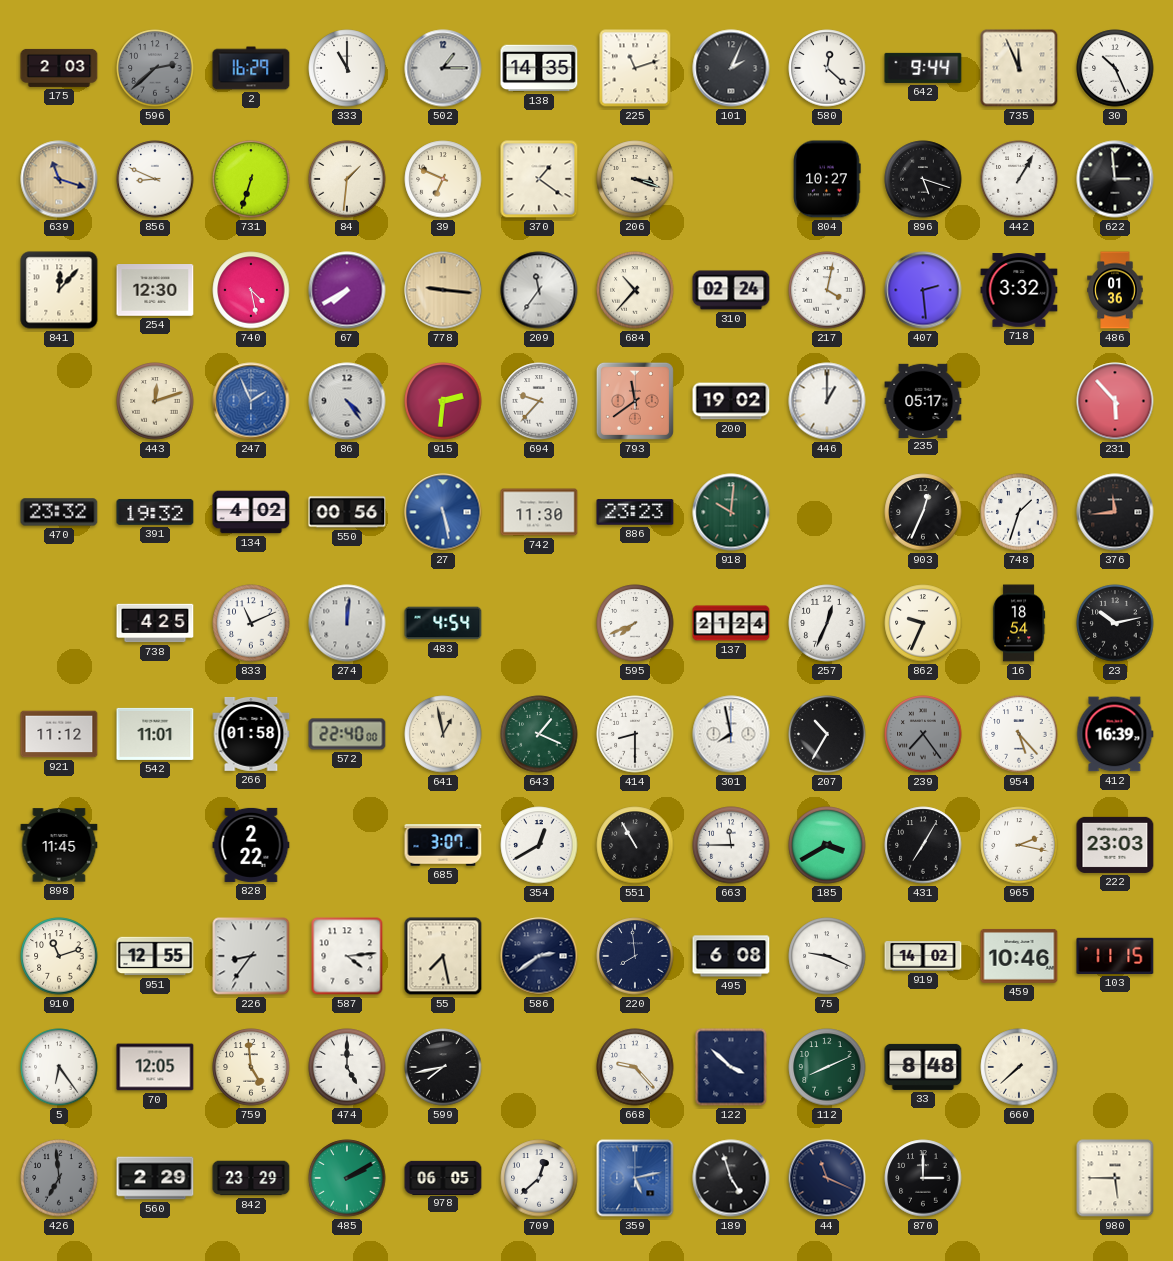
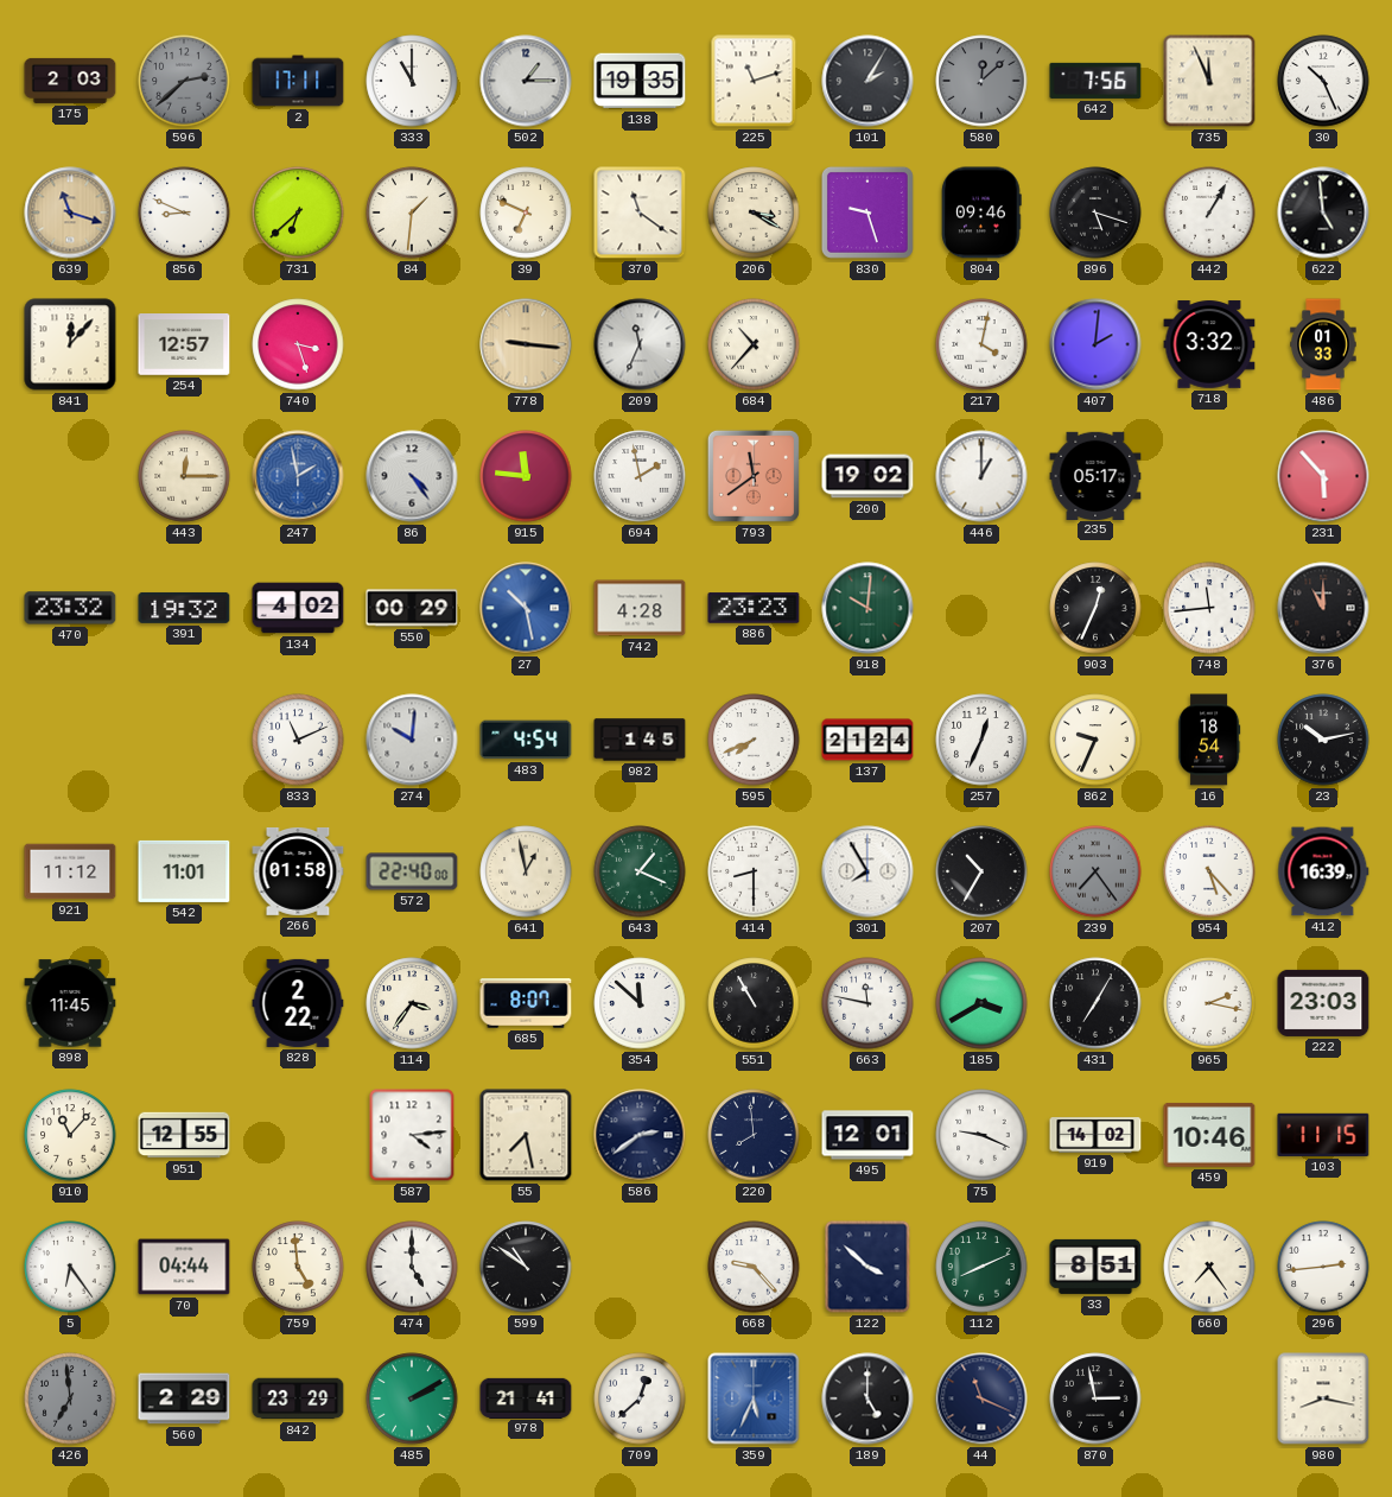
2: 16:29 -> 17:11 (298, 81)
138: 14:35 -> 19:35 (640, 81)
101: 2:04 -> 2:05 (867, 81)
580: 12:22 -> 12:08 (981, 81)
580 dial: white -> grey (981, 81)
642: 9:44 -> 7:56 (1095, 81)
731: 6:33 -> 6:38 (298, 213)
370: 1:21 -> 11:21 (640, 213)
206: 3:18 -> 3:20 (754, 213)
830: none -> 9:27 (867, 213)
804: 10:27 -> 09:46 (981, 213)
622: 2:59 -> 4:59 (1323, 213)
254: 12:30 -> 12:57 (184, 344)
740: 4:28 -> 3:27 (298, 344)
67: 7:40 -> none (347, 290)
209: 11:36 -> 11:34 (640, 344)
310: 02:24 -> none (731, 290)
407: 2:29 -> 2:01 (1095, 344)
486: 01:36 -> 01:33 (1323, 344)
443: 12:12 -> 12:15 (184, 476)
247: 1:56 -> 1:58 (298, 476)
915: 2:31 -> 11:46 (526, 476)
694: 9:37 -> 1:58 (640, 476)
550: 00:56 -> 00:29 (412, 608)
27: 5:28 -> 10:28 (526, 608)
742: 11:30 -> 4:28 (640, 608)
748: 1:33 -> 11:44 (1209, 608)
376: 11:44 -> 11:00 (1323, 608)
738: 4:25 -> none (155, 623)
274: 12:01 -> 10:01 (412, 740)
982: none -> 1:45 (640, 740)
301: 7:58 -> 7:55 (867, 871)
114: none -> 3:36 (412, 1003)
685: 3:07 -> 8:07 (526, 1003)
354: 12:40 -> 11:52 (640, 1003)
663: 11:45 -> 11:47 (867, 1003)
910: 11:12 -> 11:07 (70, 1135)
226: 8:36 -> none (251, 956)
495: 6:08 -> 12:01 (867, 1135)
70: 12:05 -> 04:44 (184, 1267)
599: 7:43 -> 10:51 (526, 1267)
33: 8:48 -> 8:51 (1095, 1267)
660: 7:38 -> 7:24 (1209, 1267)
296: none -> 2:44 (1323, 1267)
978: 06:05 -> 21:41 (526, 1397)
359: 5:13 -> 5:34 (754, 1398)
189: 4:57 -> 5:00 (867, 1398)
870: 3:00 -> 2:58 (1095, 1398)
980: 5:45 -> 8:17 (1323, 1398)
